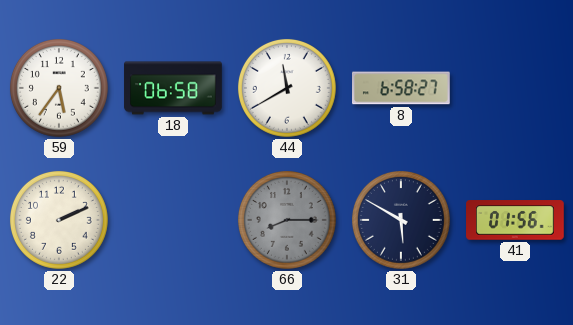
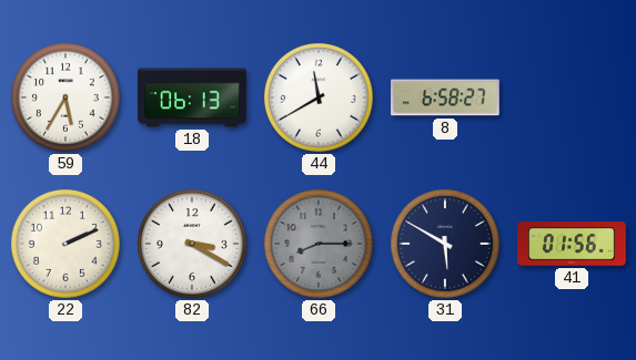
59: 5:36 -> 5:35 (65, 97)
18: 06:58 -> 06:13 (192, 97)
82: none -> 3:20 (192, 244)
